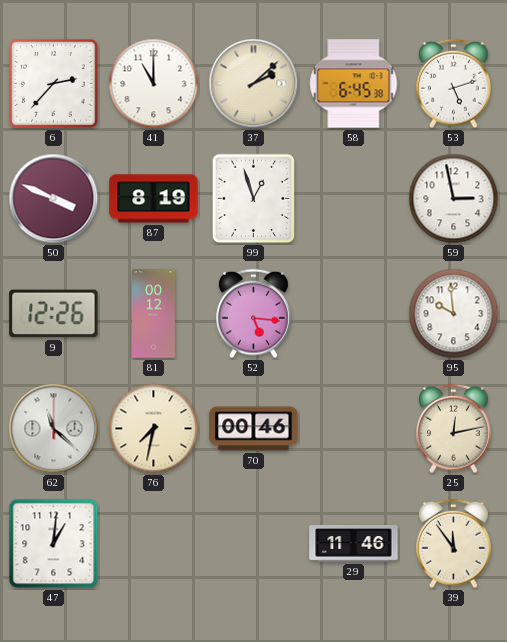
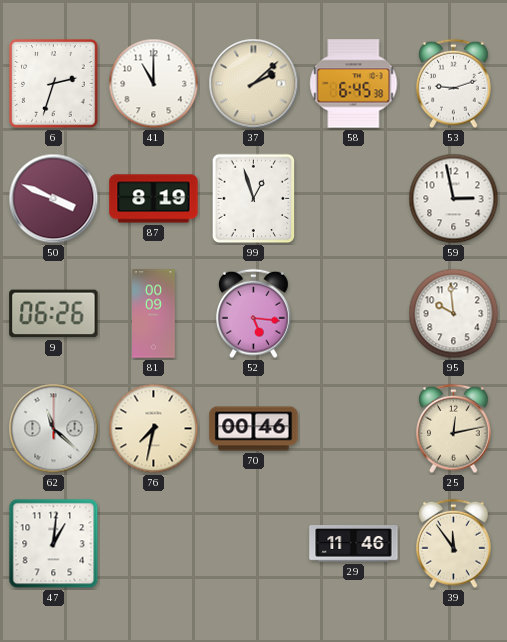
6: 2:37 -> 2:33 (54, 84)
53: 5:12 -> 9:12 (454, 84)
9: 12:26 -> 06:26 (54, 314)
81: 00:12 -> 00:09 (154, 314)
